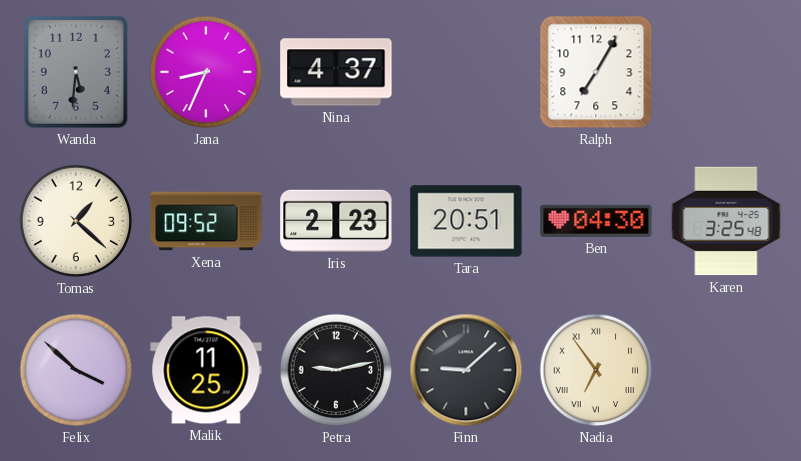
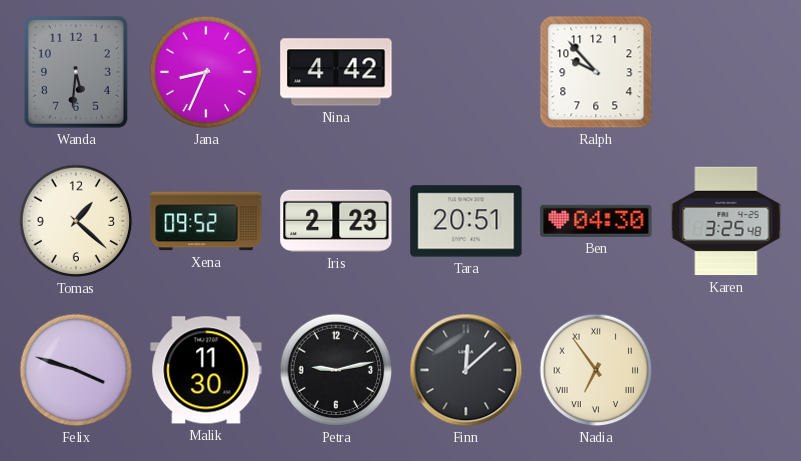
Nina: 4:37 -> 4:42 (336, 72)
Ralph: 7:05 -> 9:53 (596, 72)
Felix: 3:52 -> 3:48 (76, 370)
Malik: 11:25 -> 11:30 (206, 370)
Finn: 9:08 -> 12:08 (466, 370)
